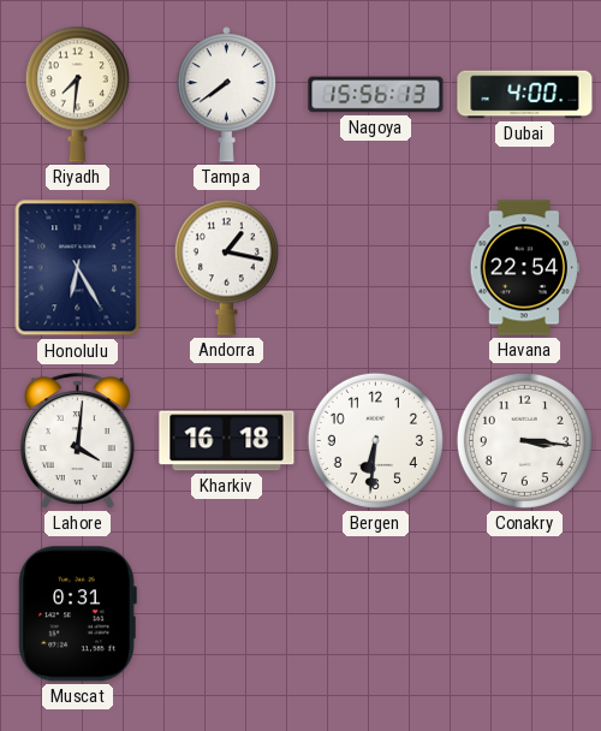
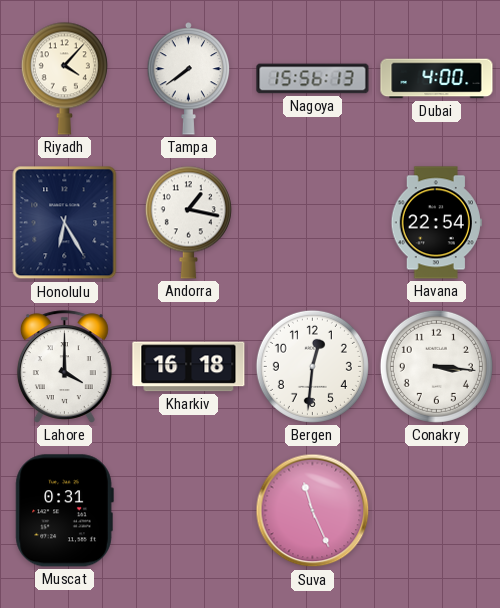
Riyadh: 7:31 -> 4:07 (64, 78)
Lahore: 4:01 -> 4:00 (64, 367)
Bergen: 6:31 -> 12:31 (312, 366)
Suva: none -> 11:26 (313, 511)
